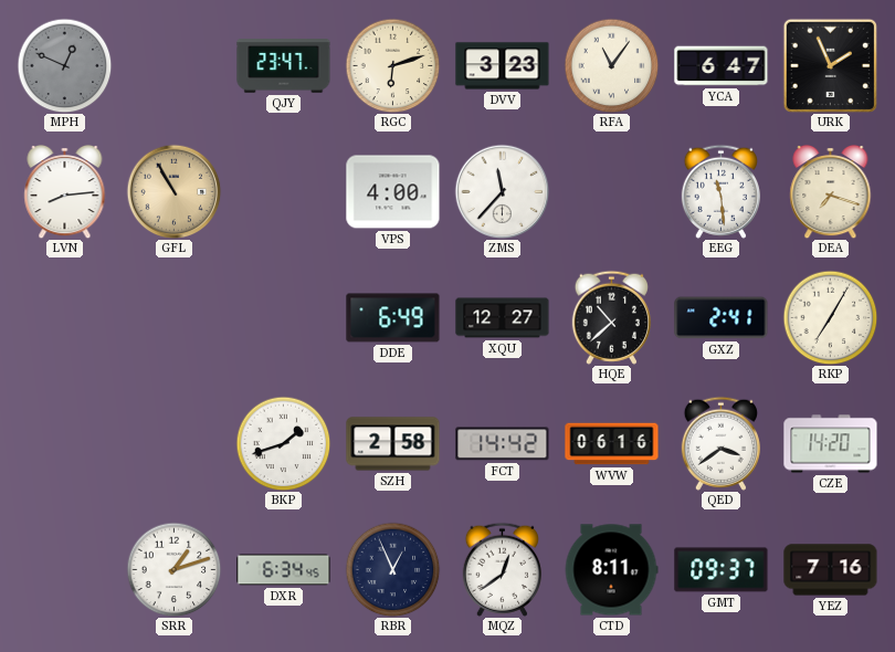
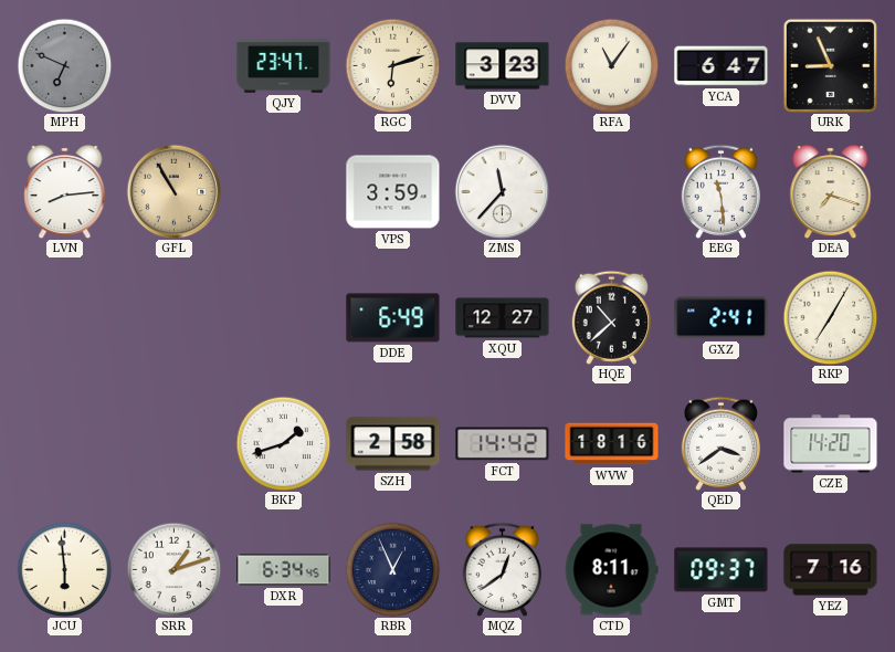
MPH: 12:49 -> 6:49 (64, 65)
URK: 1:56 -> 8:56 (830, 65)
VPS: 4:00 -> 3:59 (393, 192)
WVW: 06:16 -> 18:16 (612, 444)
JCU: none -> 5:59 (64, 569)
